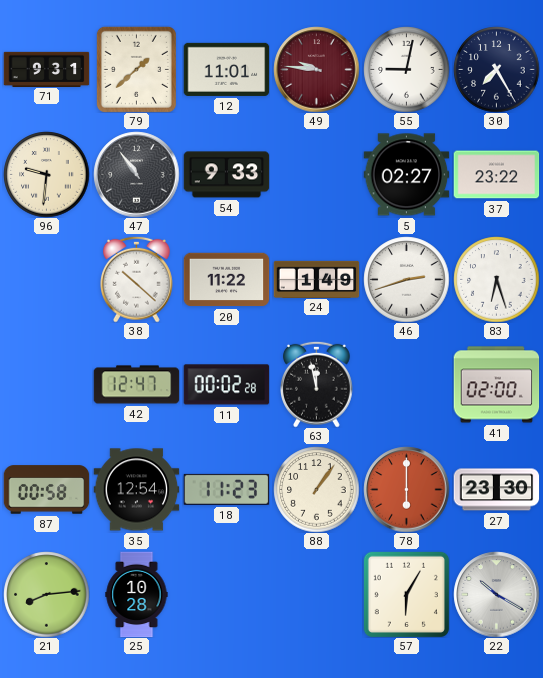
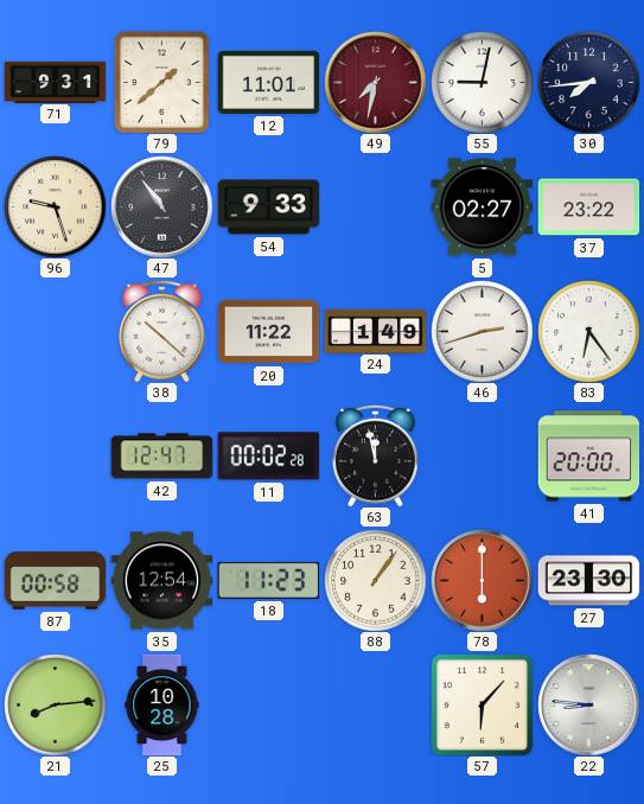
49: 9:46 -> 7:32 (375, 82)
30: 7:25 -> 7:44 (588, 82)
96: 9:31 -> 9:27 (55, 206)
83: 6:27 -> 6:24 (588, 331)
41: 02:00 -> 20:00 (588, 457)
57: 6:05 -> 6:07 (482, 704)
22: 10:20 -> 8:46 (588, 704)
